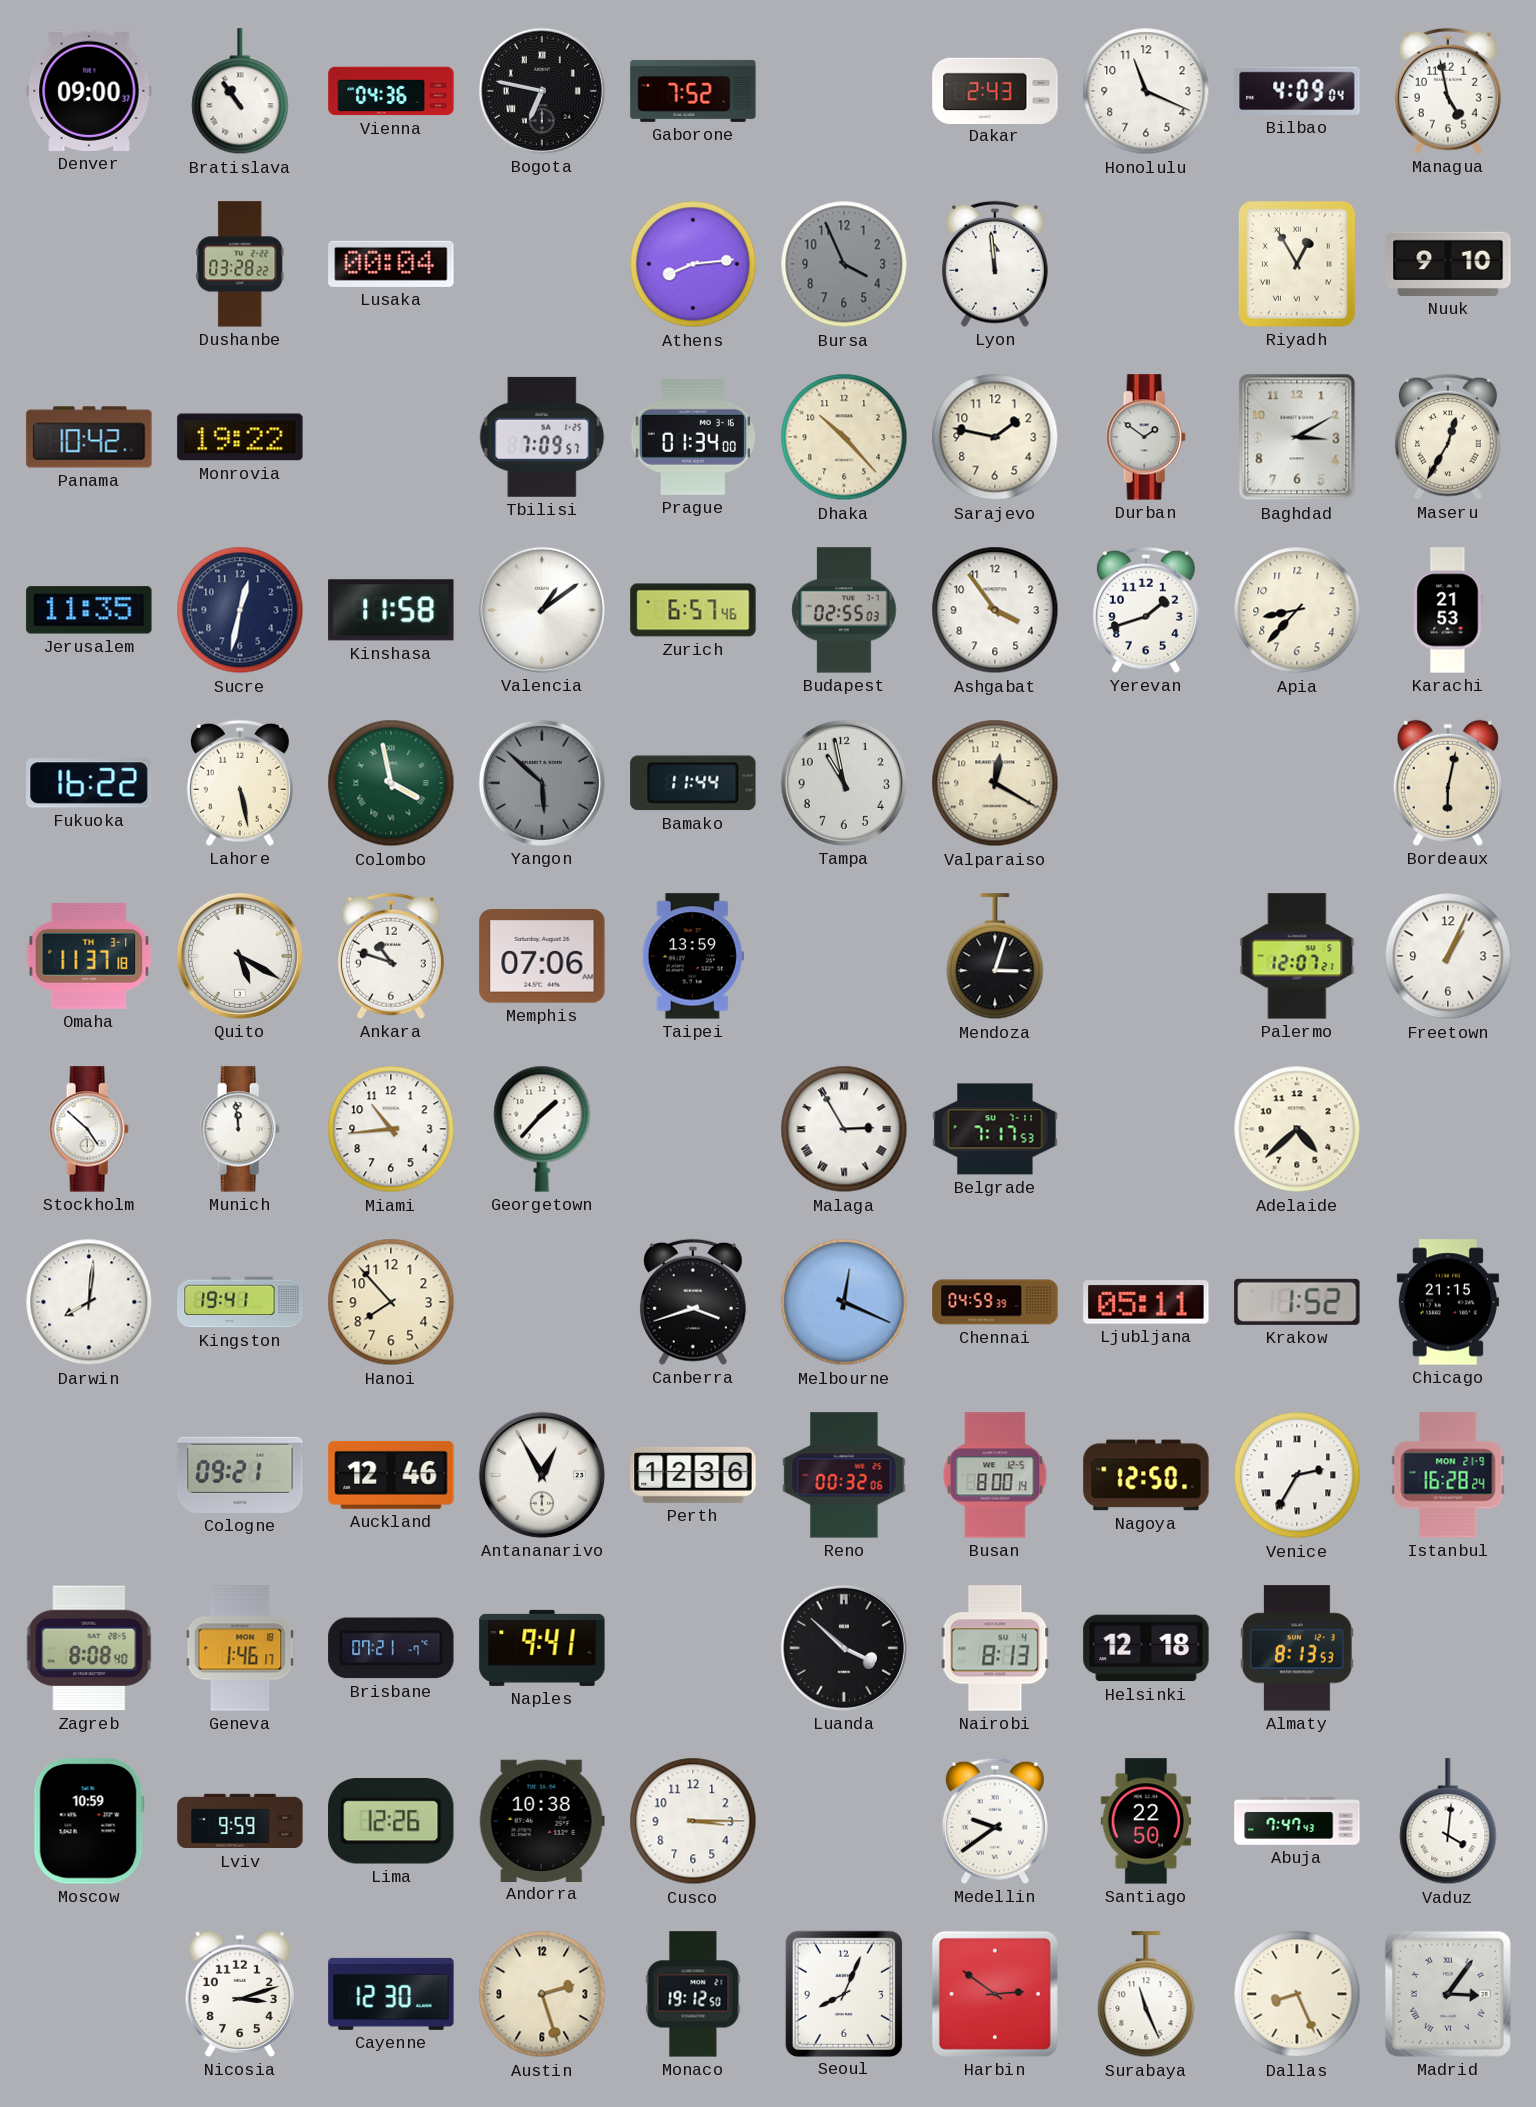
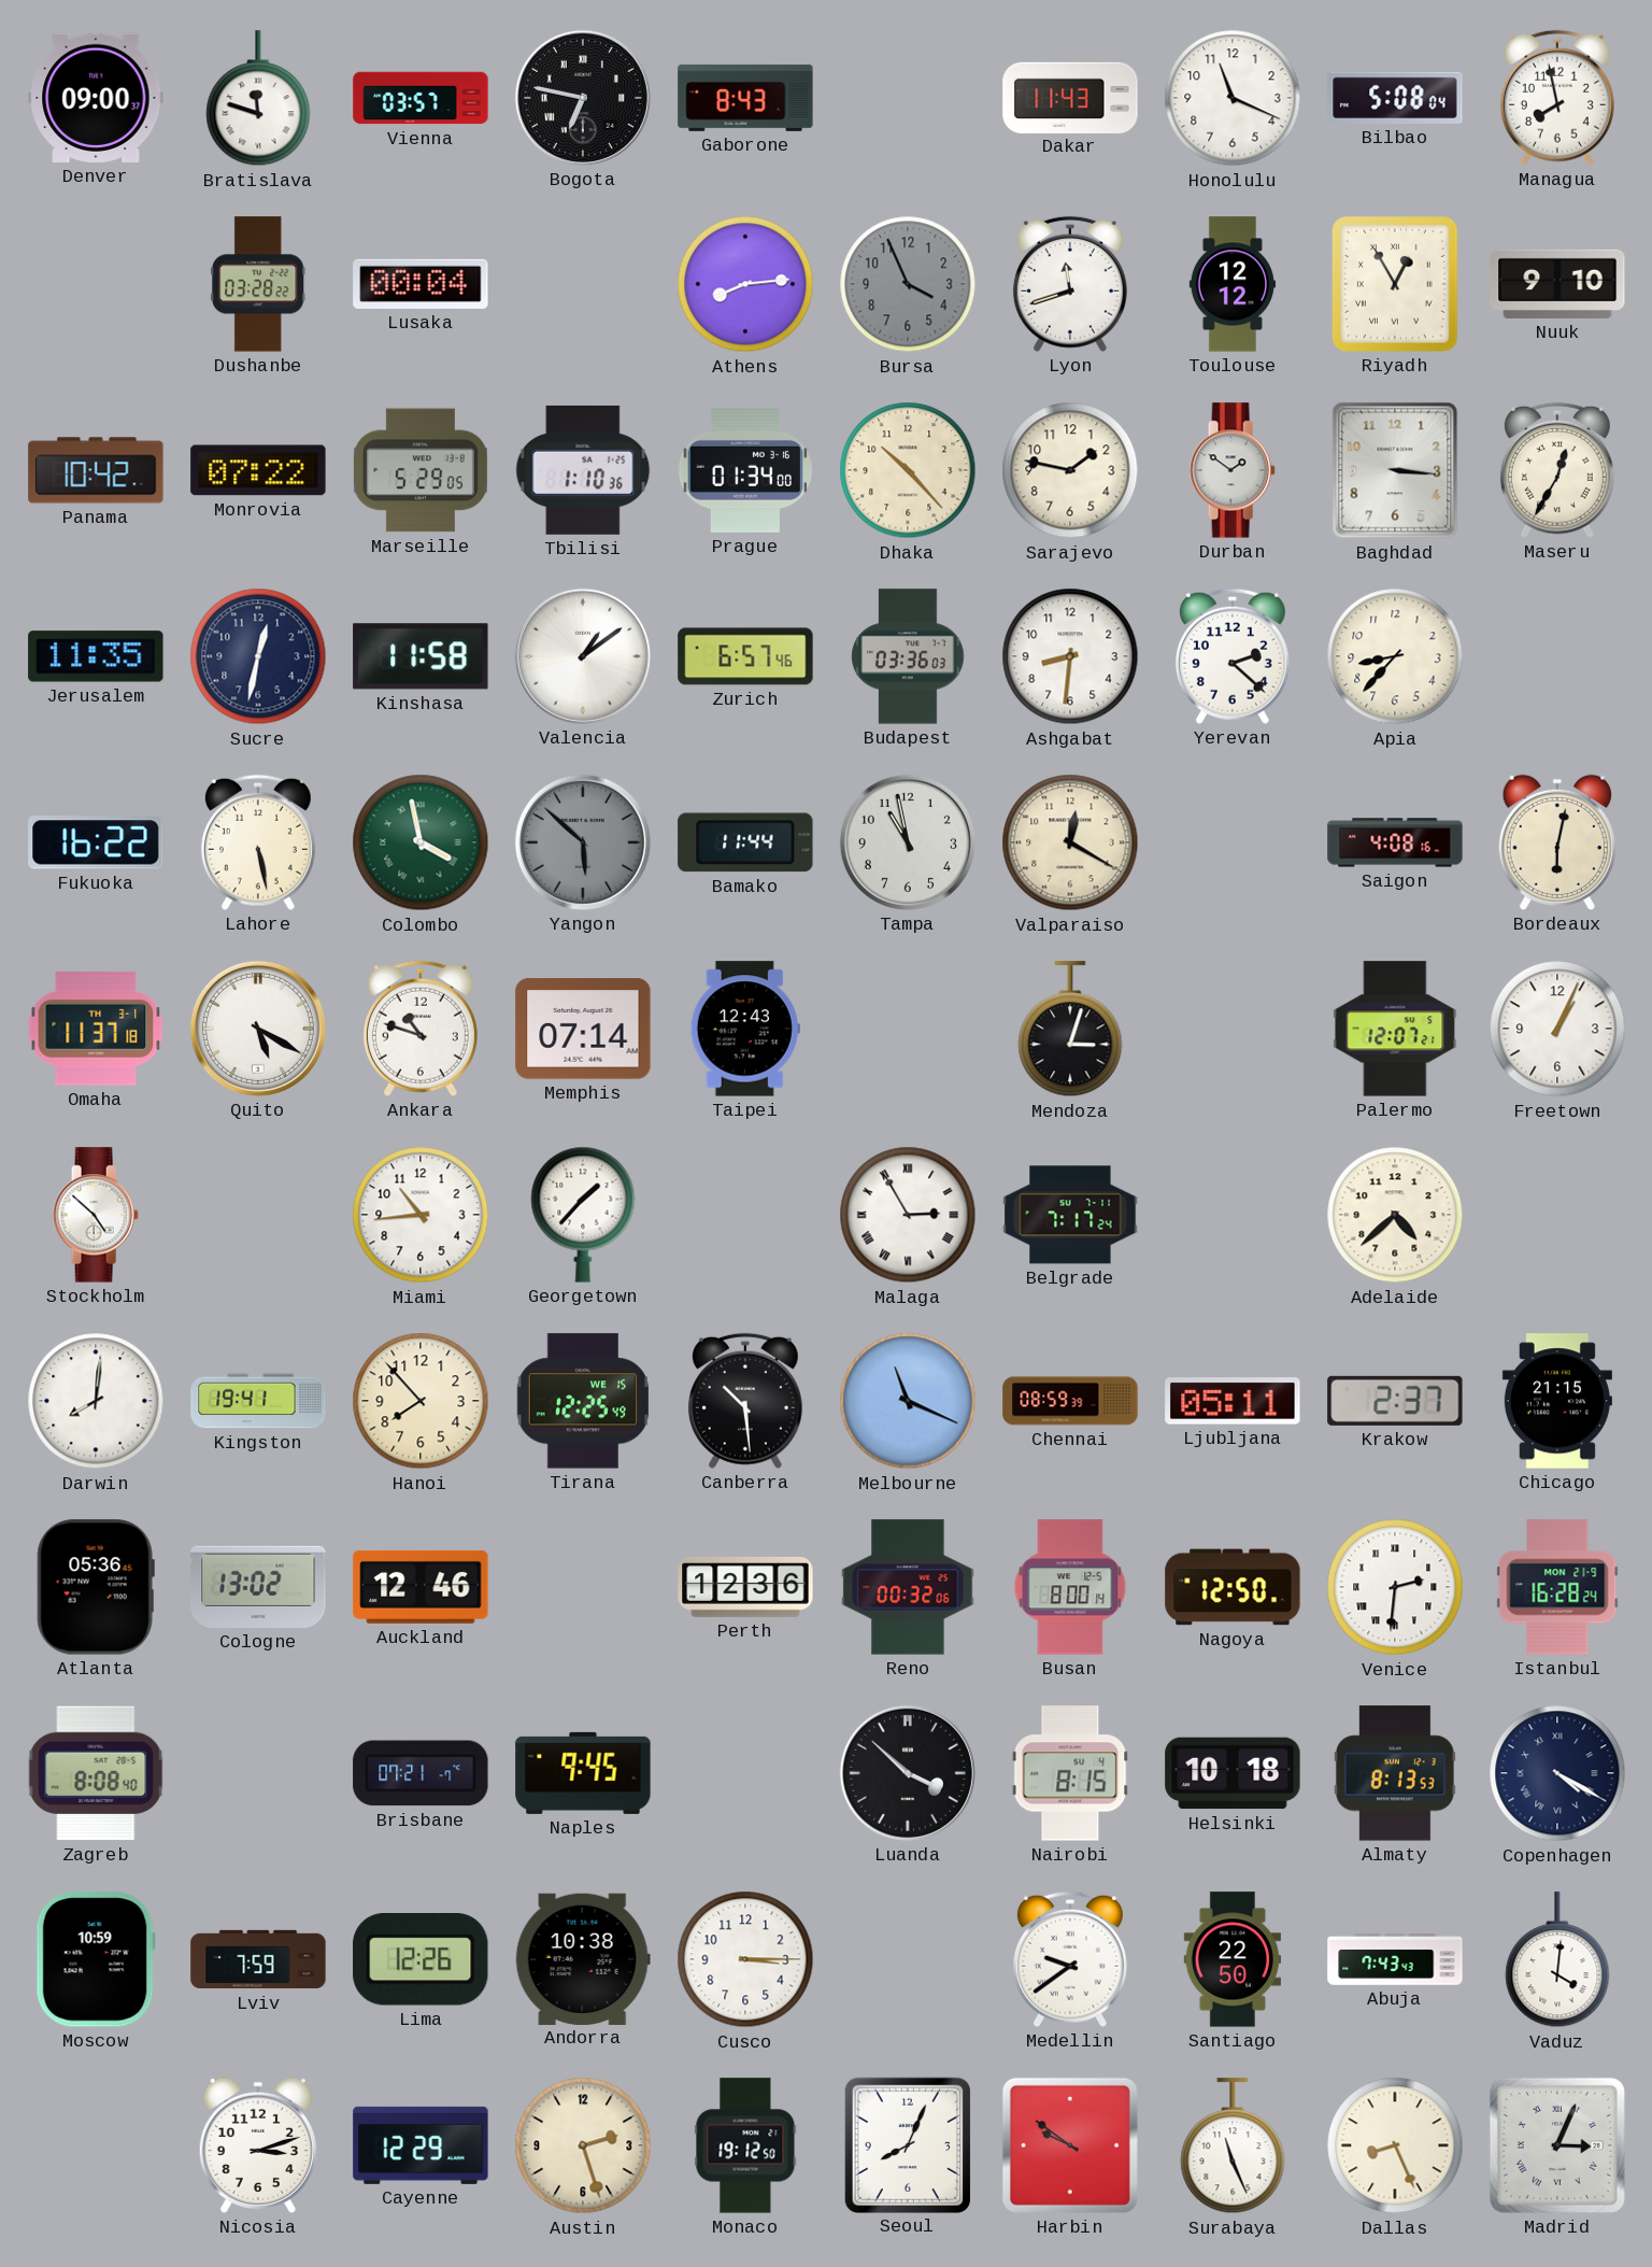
Bratislava: 10:54 -> 11:48 (258, 99)
Vienna: 04:36 -> 03:57 (421, 98)
Gaborone: 7:52 -> 8:43 (745, 98)
Dakar: 2:43 -> 11:43 (1070, 97)
Bilbao: 4:09 -> 5:08 (1395, 98)
Managua: 4:58 -> 7:58 (1557, 98)
Lyon: 11:59 -> 11:42 (1070, 284)
Toulouse: none -> 12:12 (1233, 284)
Monrovia: 19:22 -> 07:22 (258, 470)
Marseille: none -> 5:29 (421, 470)
Tbilisi: 7:09 -> 1:10 (583, 470)
Baghdad: 3:10 -> 3:16 (1395, 470)
Budapest: 02:55 -> 03:36 (908, 656)
Ashgabat: 3:54 -> 8:31 (1070, 656)
Yerevan: 1:42 -> 2:22 (1233, 656)
Karachi: 21:53 -> none (1448, 610)
Saigon: none -> 4:08 (1395, 842)
Memphis: 07:06 -> 07:14 (583, 1029)
Taipei: 13:59 -> 12:43 (745, 1029)
Munich: 11:59 -> none (240, 1129)
Belgrade: 7:17:53 -> 7:17:24 (1070, 1215)
Tirana: none -> 12:25 (582, 1401)
Canberra: 3:42 -> 10:29 (745, 1401)
Melbourne: 12:19 -> 11:19 (908, 1401)
Chennai: 04:59 -> 08:59 (1070, 1401)
Krakow: 1:52 -> 2:37 (1395, 1401)
Atlanta: none -> 05:36 (96, 1587)
Cologne: 09:21 -> 13:02 (258, 1587)
Antananarivo: 12:55 -> none (542, 1475)
Venice: 2:35 -> 2:31 (1395, 1587)
Geneva: 1:46 -> none (240, 1648)
Naples: 9:41 -> 9:45 (583, 1773)
Nairobi: 8:13 -> 8:15 (1070, 1773)
Helsinki: 12:18 -> 10:18 (1233, 1773)
Copenhagen: none -> 4:20 (1557, 1773)
Lviv: 9:59 -> 7:59 (258, 1959)
Abuja: 7:47 -> 7:43 (1395, 1959)
Cayenne: 12:30 -> 12:29 (421, 2145)
Harbin: 2:51 -> 9:51 (1070, 2145)
Madrid: 3:06 -> 3:04 (1557, 2145)
